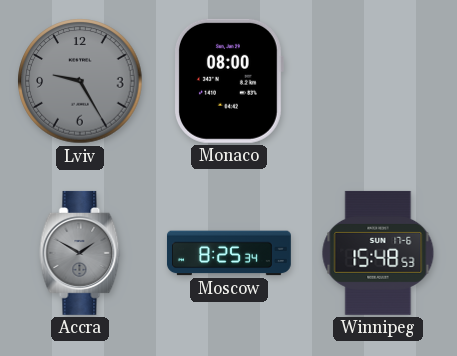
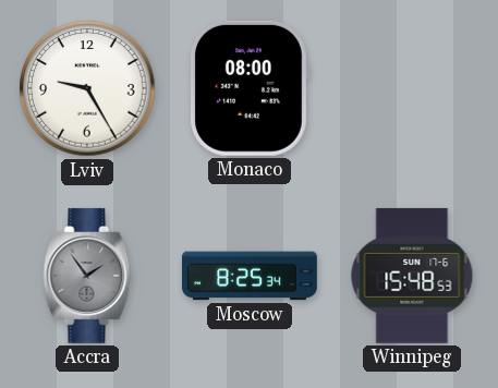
Lviv dial: grey -> white (87, 88)
Accra: 1:50 -> 1:54 (87, 276)
